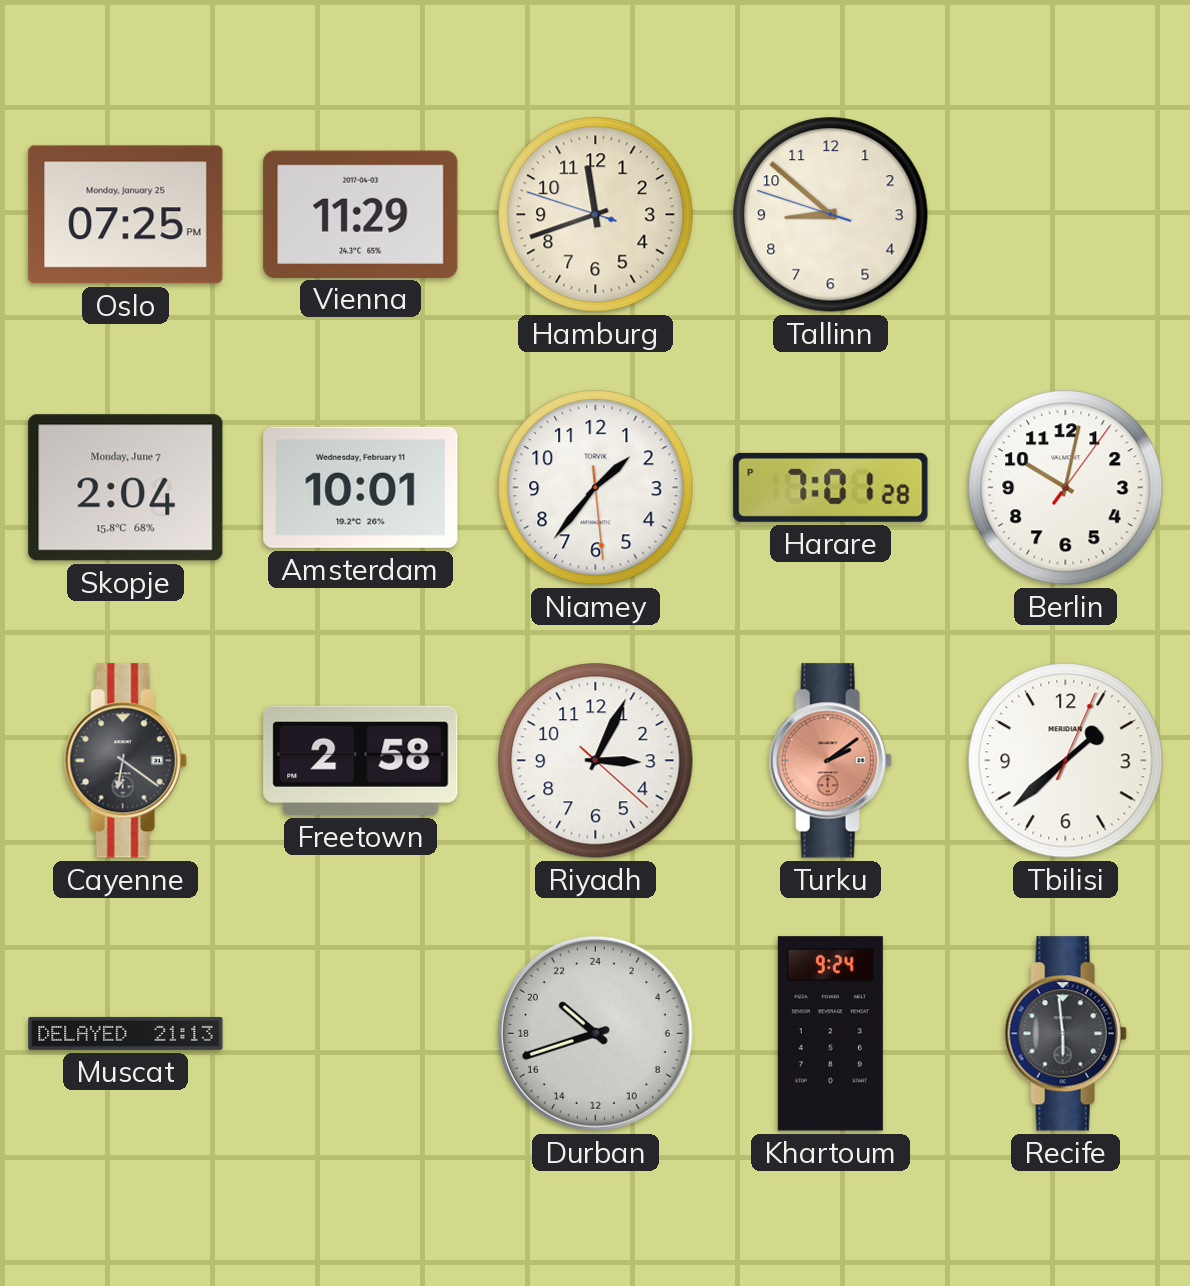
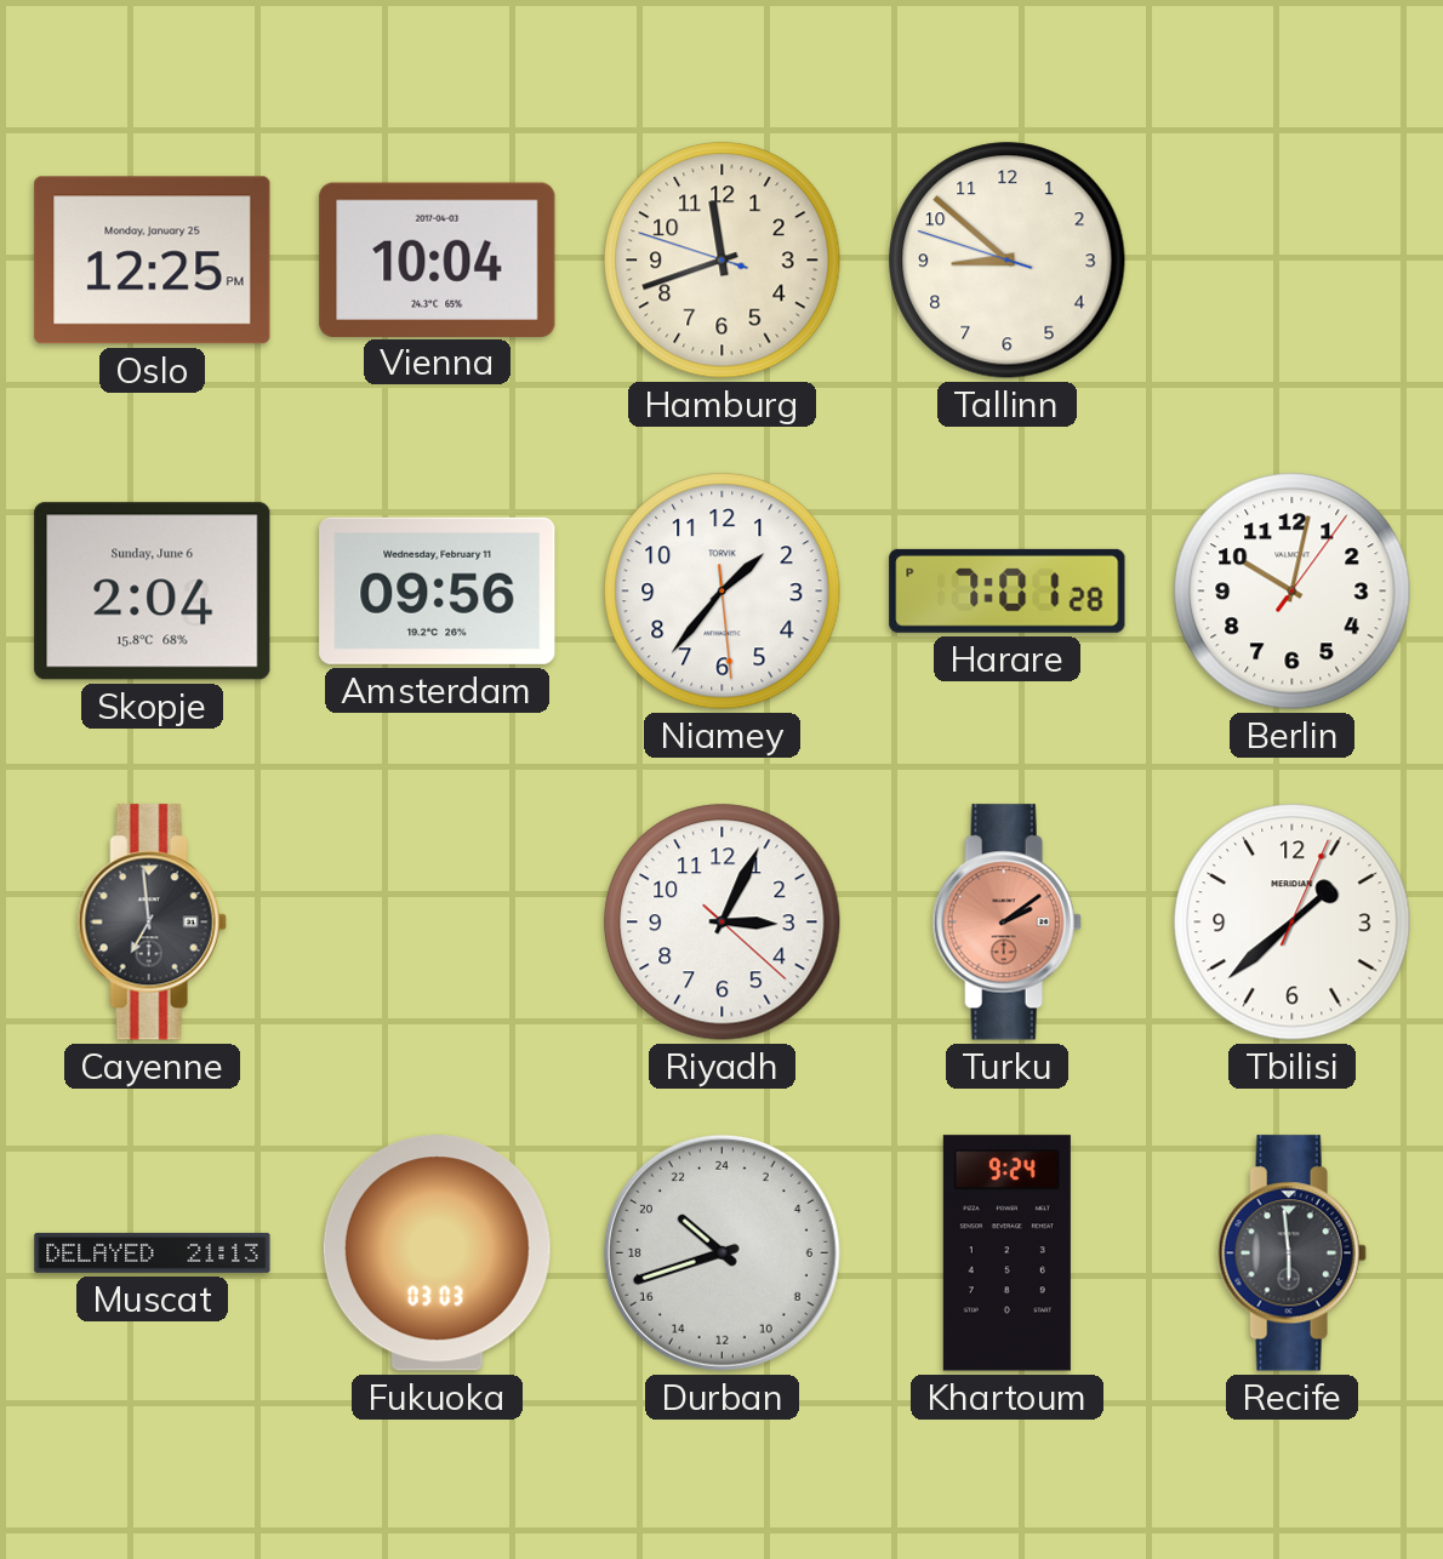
Oslo: 07:25 -> 12:25 (153, 261)
Vienna: 11:29 -> 10:04 (438, 259)
Skopje date: Monday, June 7 -> Sunday, June 6 (153, 592)
Amsterdam: 10:01 -> 09:56 (438, 590)
Cayenne: 6:21 -> 6:59 (152, 923)
Freetown: 2:58 -> none (361, 760)
Fukuoka: none -> 03:03 (437, 1254)
